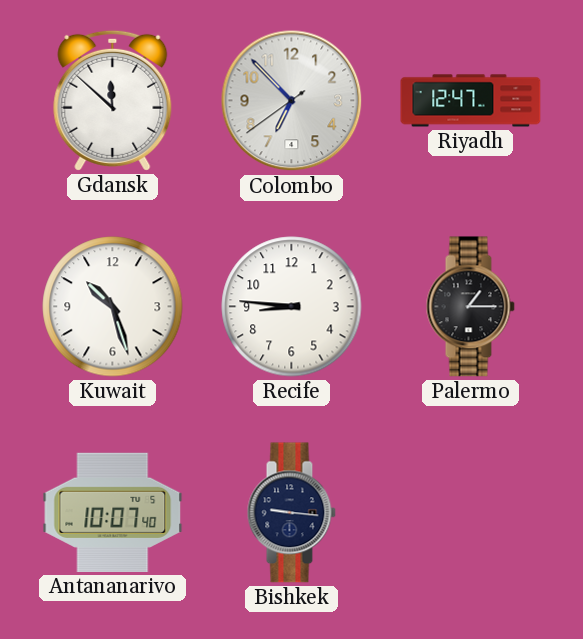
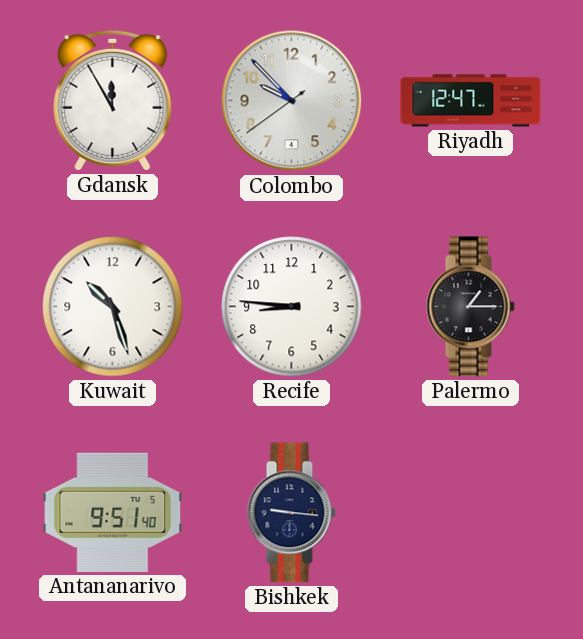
Gdansk: 11:52 -> 11:55 (113, 100)
Colombo: 6:52 -> 9:52 (292, 101)
Antananarivo: 10:07 -> 9:51 (113, 512)
